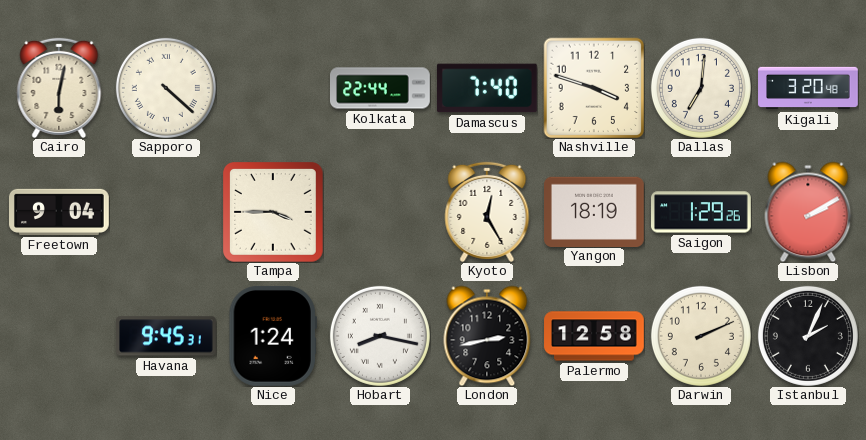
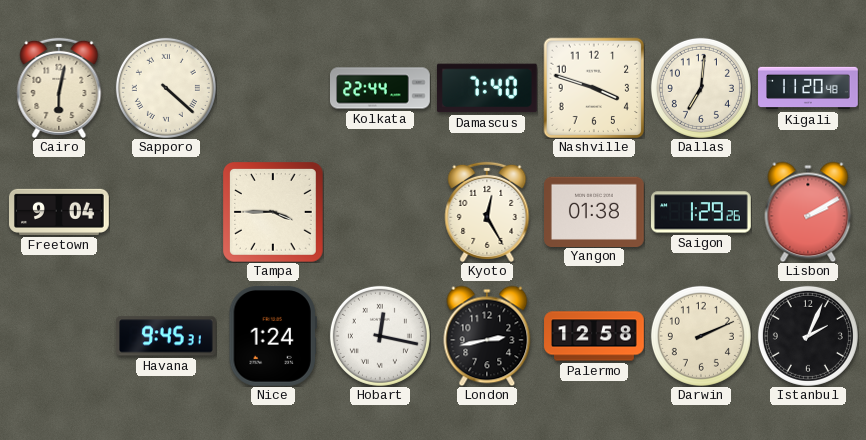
Kigali: 3:20 -> 11:20 (808, 88)
Yangon: 18:19 -> 01:38 (595, 211)
Hobart: 8:17 -> 12:17 (380, 336)
